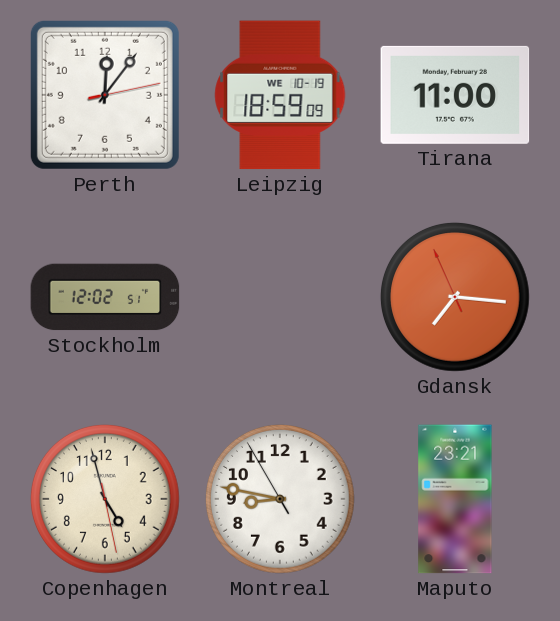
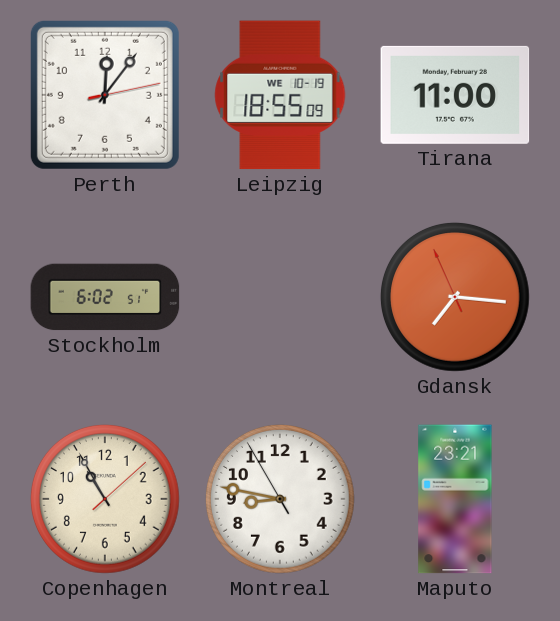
Leipzig: 18:59 -> 18:55 (280, 95)
Stockholm: 12:02 -> 6:02 (105, 297)
Copenhagen: 4:57 -> 10:55 (105, 499)
